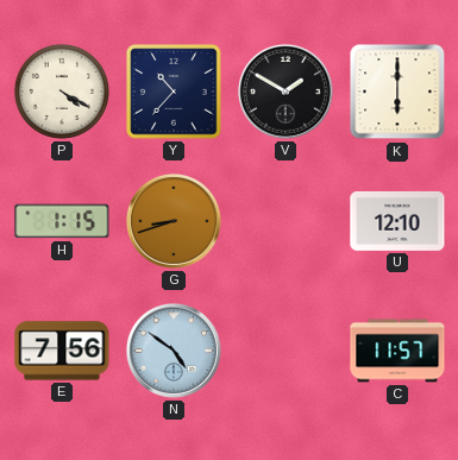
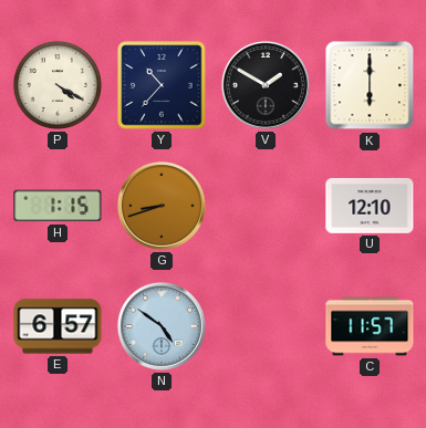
E: 7:56 -> 6:57 (58, 326)
